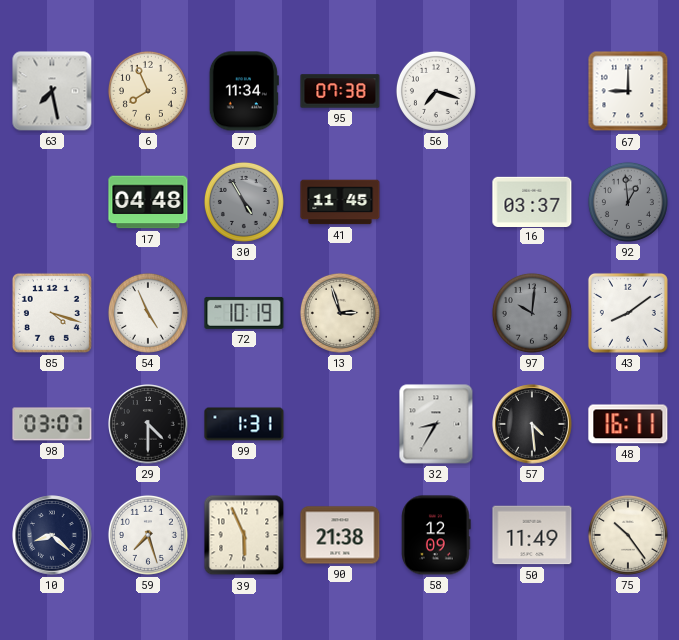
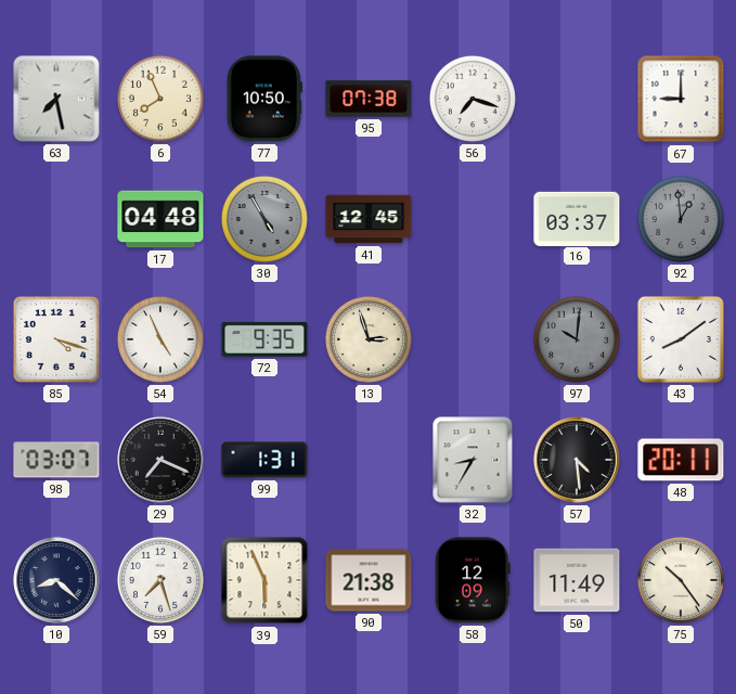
77: 11:34 -> 10:50 (264, 99)
41: 11:45 -> 12:45 (369, 219)
72: 10:19 -> 9:35 (264, 339)
29: 4:30 -> 7:19 (160, 460)
48: 16:11 -> 20:11 (681, 460)
